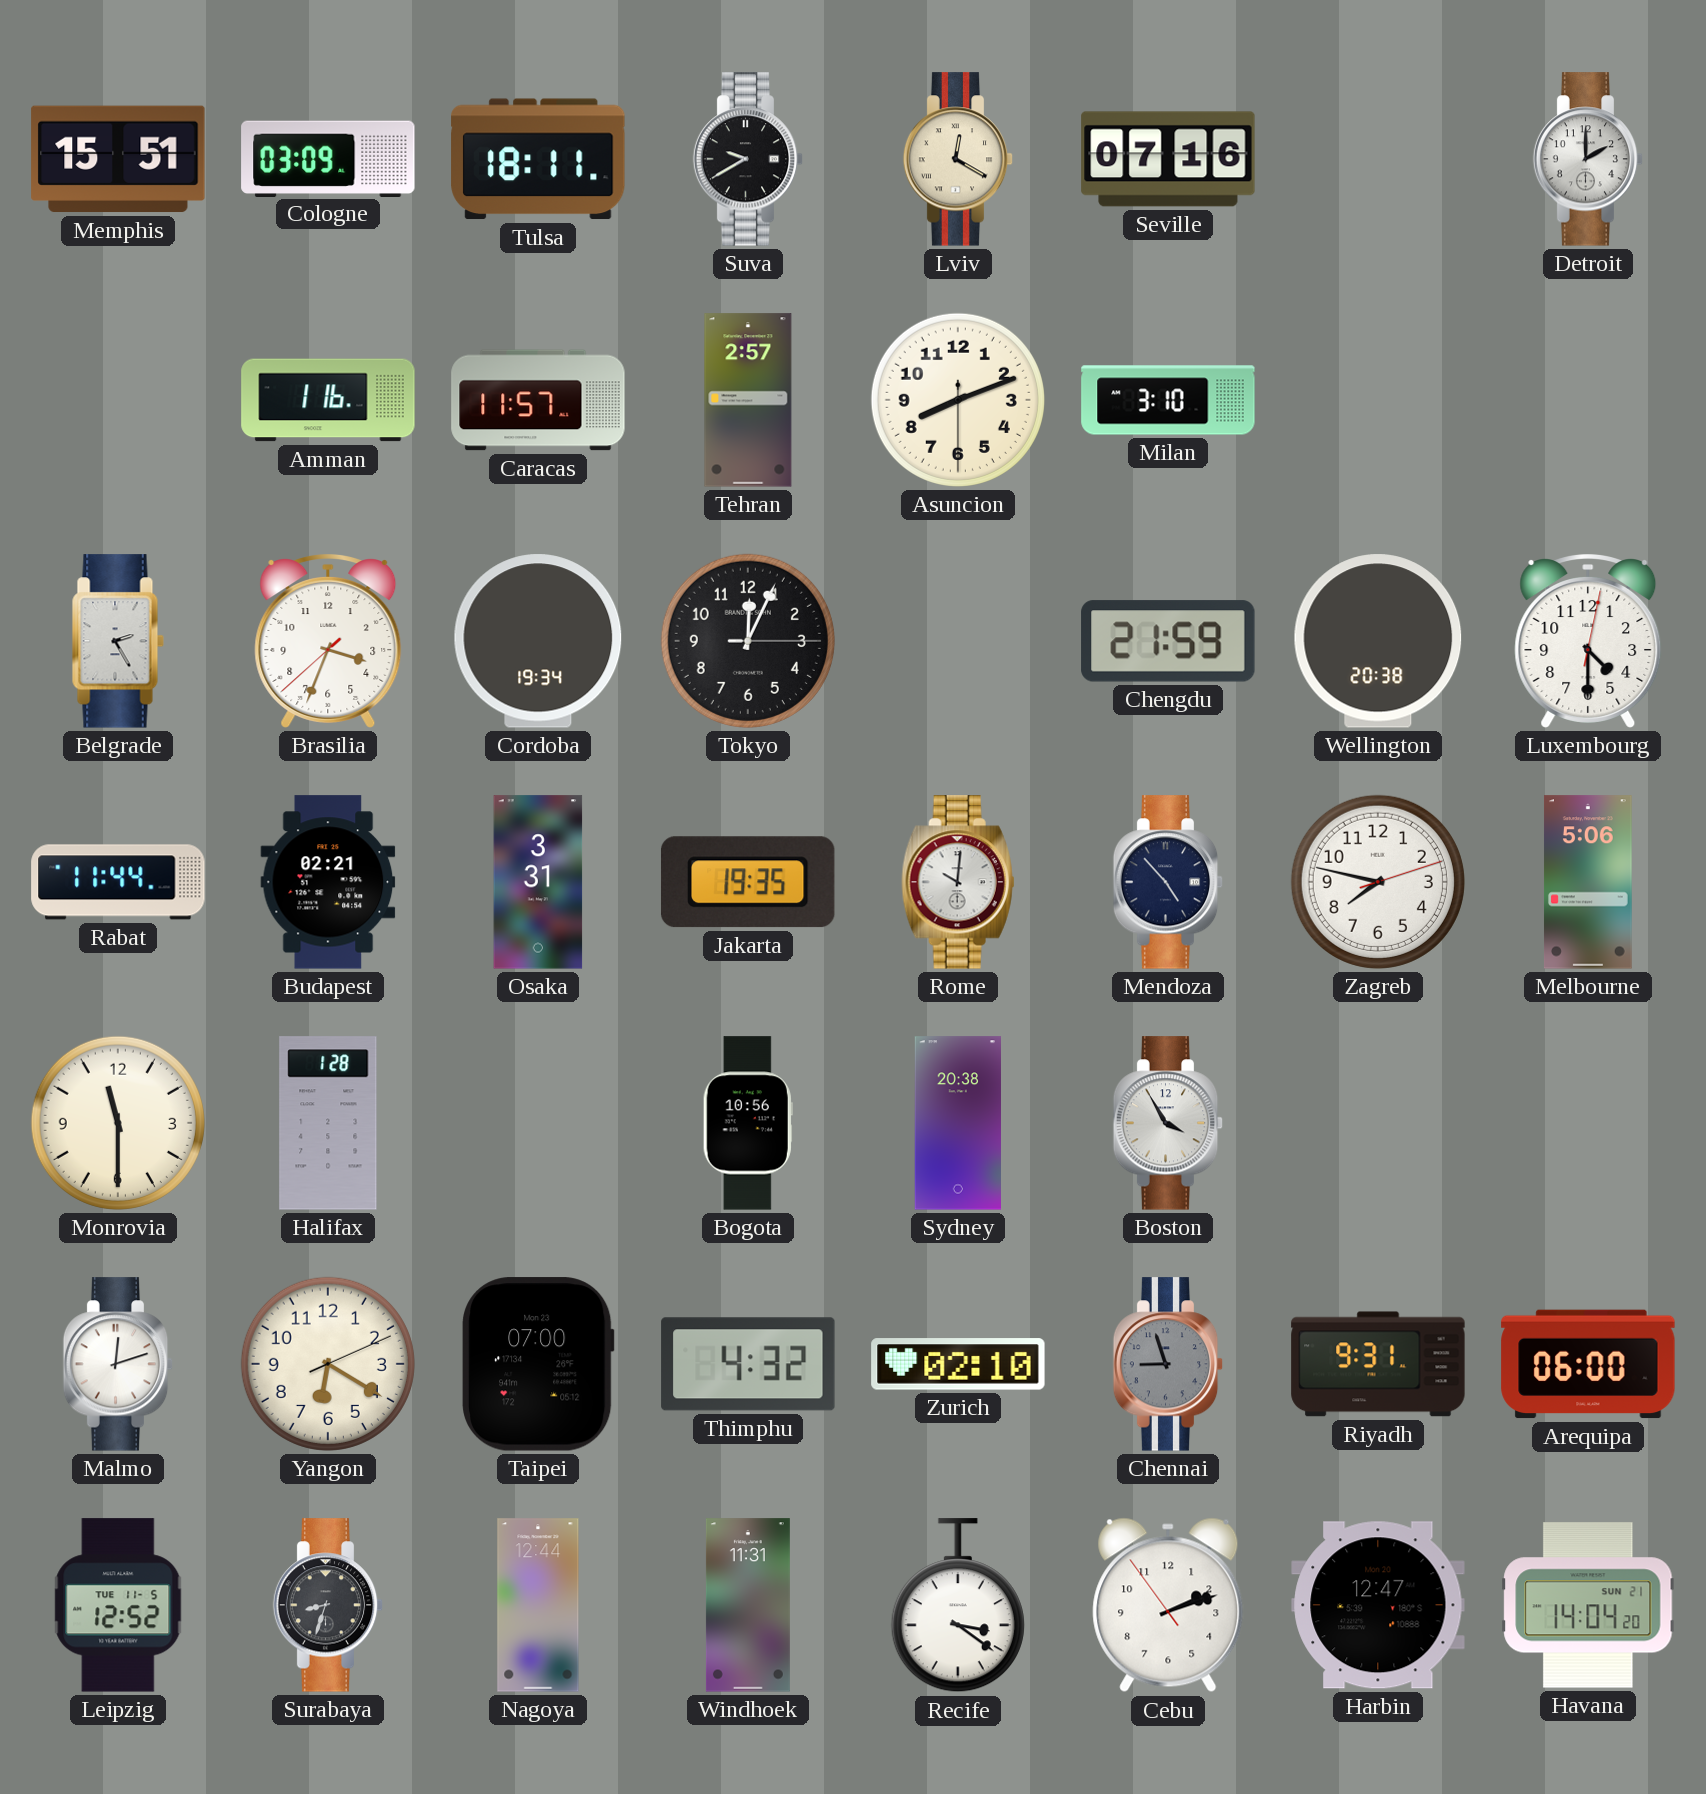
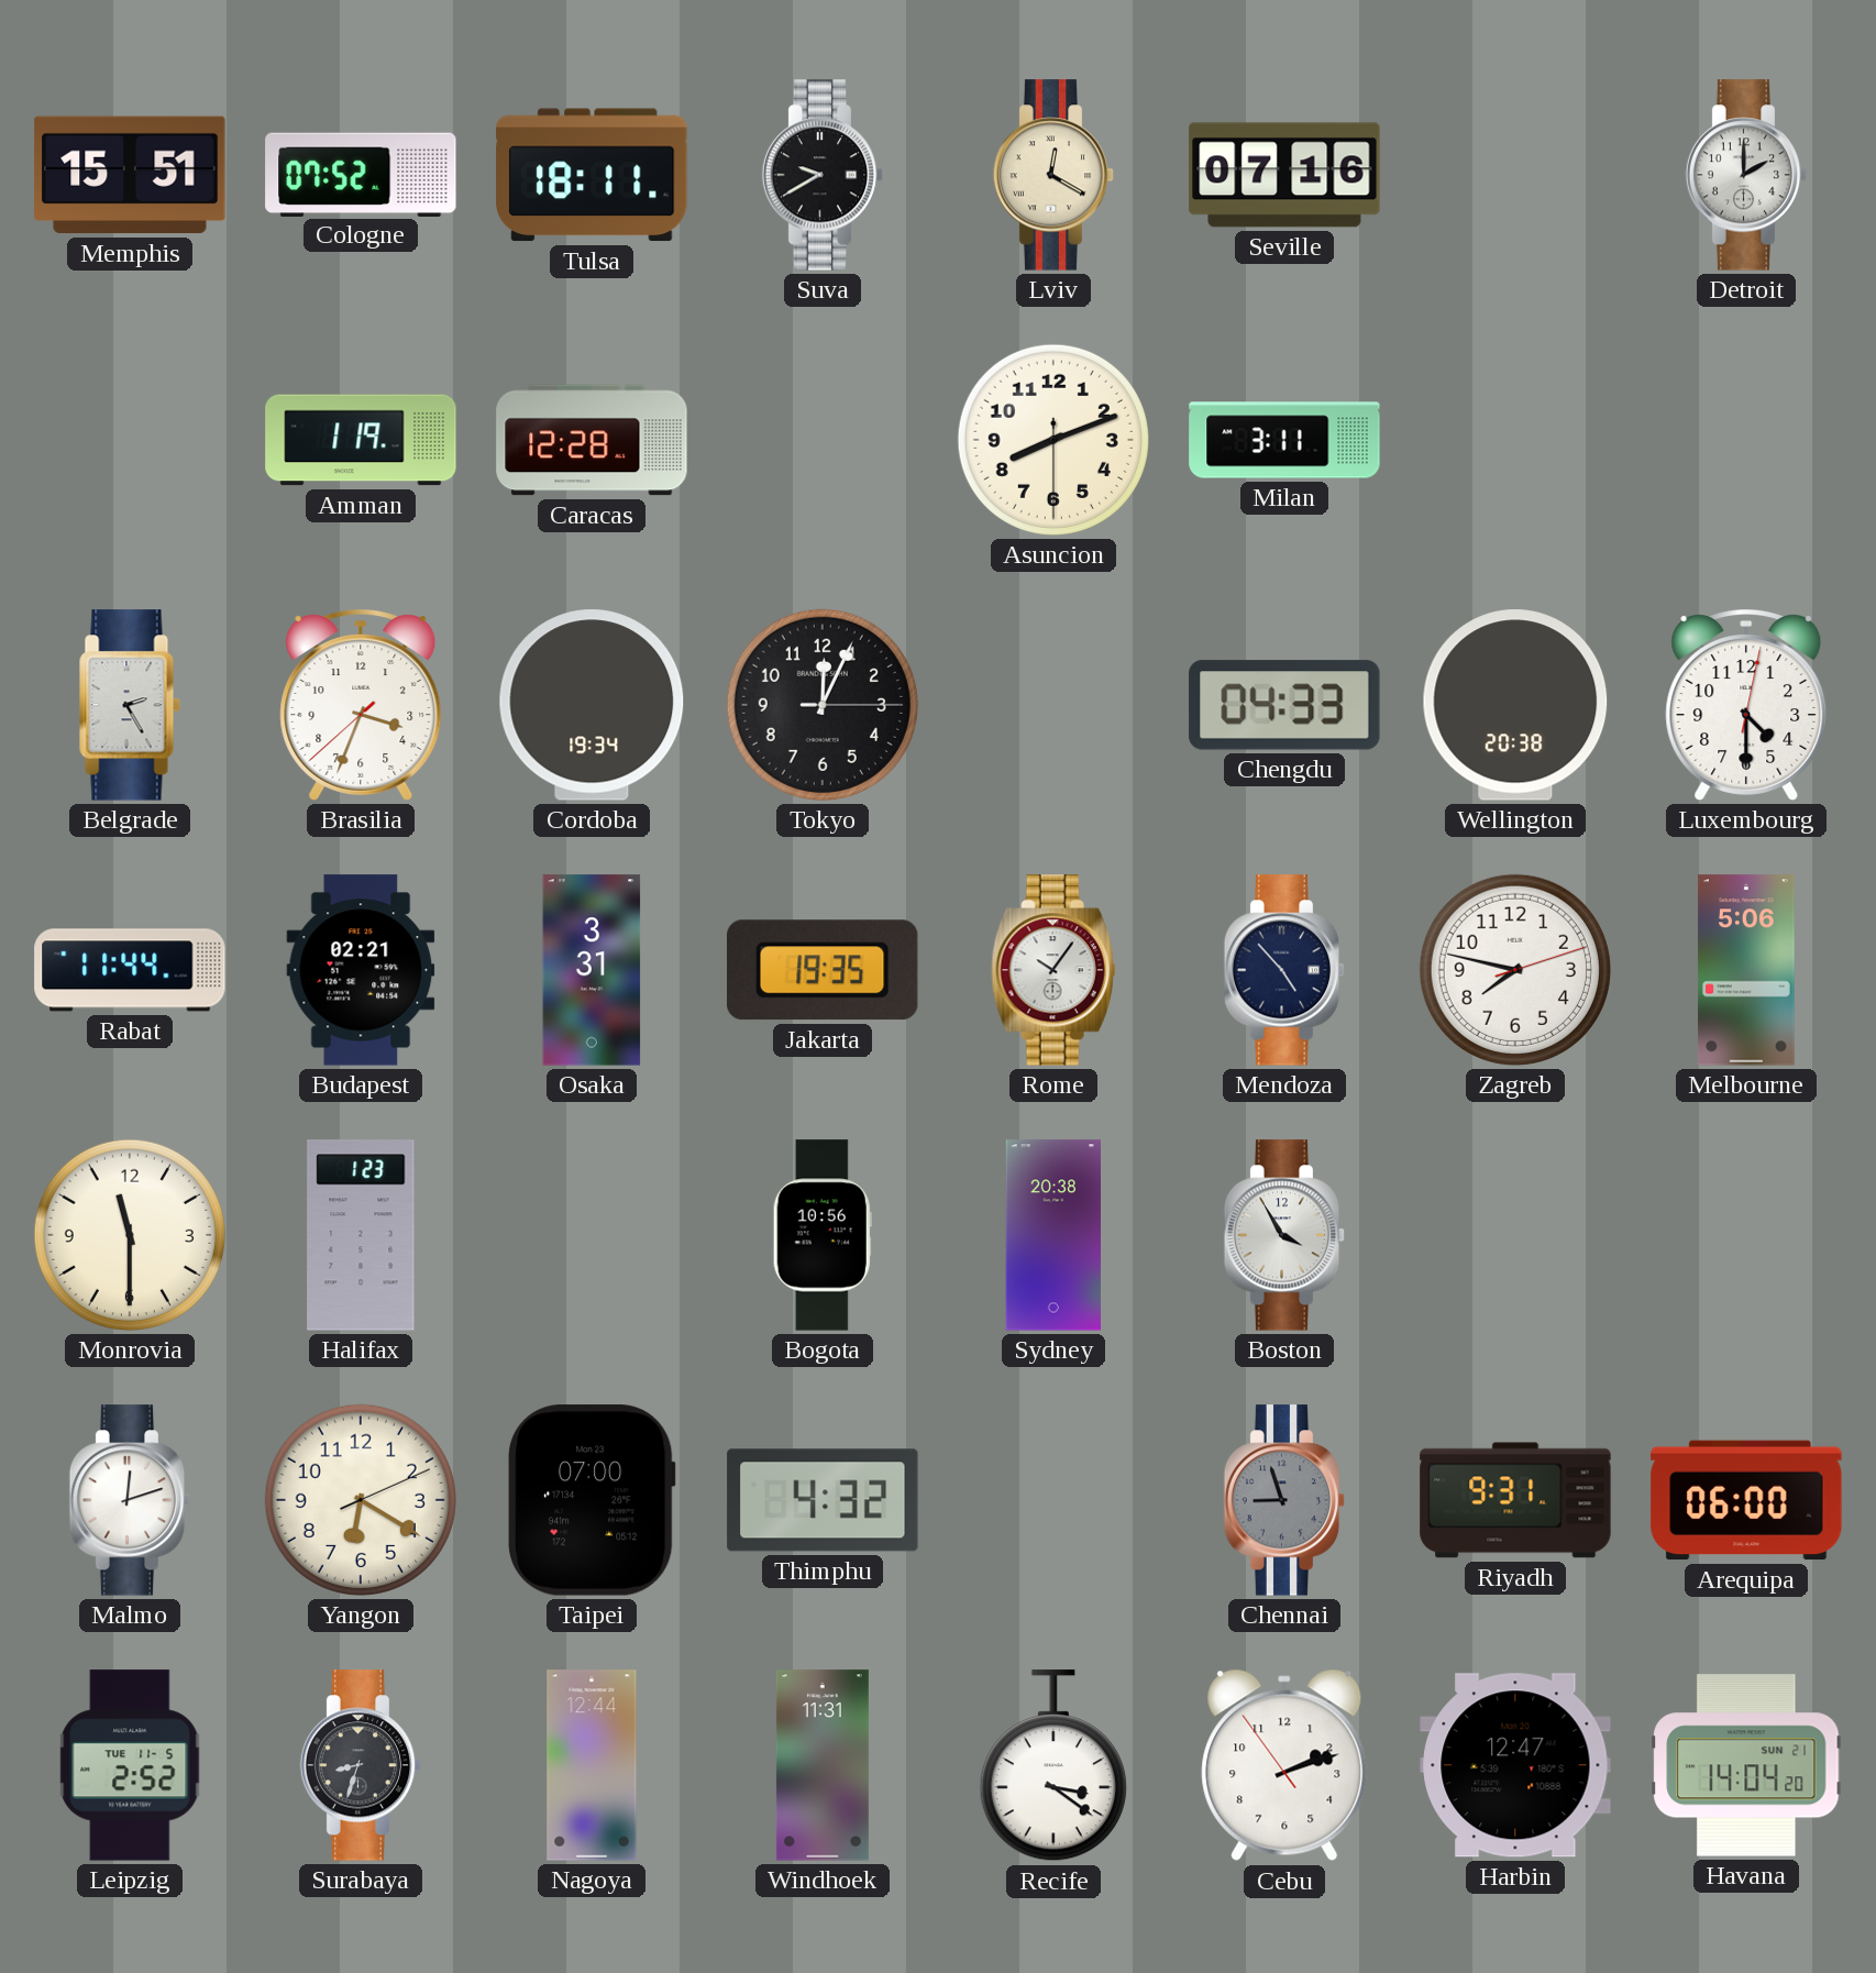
Cologne: 03:09 -> 07:52 (361, 174)
Amman: 1:16 -> 1:19 (361, 440)
Caracas: 11:57 -> 12:28 (592, 440)
Tehran: 2:57 -> none (748, 400)
Milan: 3:10 -> 3:11 (1284, 440)
Chengdu: 21:59 -> 04:33 (1284, 705)
Rome: 10:01 -> 10:06 (1053, 970)
Halifax: 1:28 -> 1:23 (361, 1235)
Zurich: 02:10 -> none (958, 1364)
Leipzig: 12:52 -> 2:52 (130, 1765)
